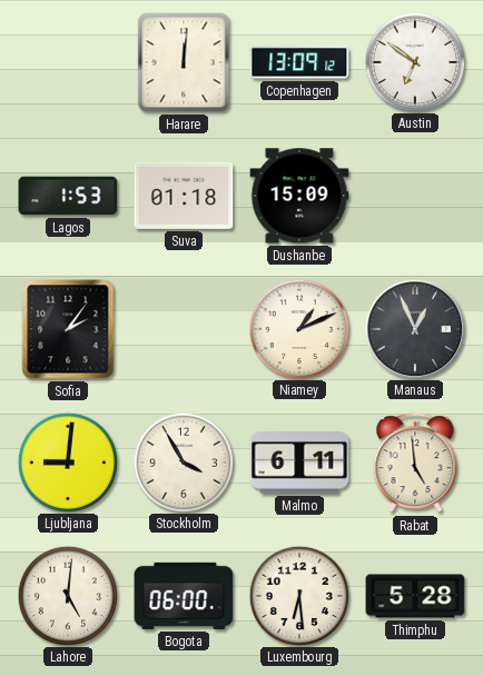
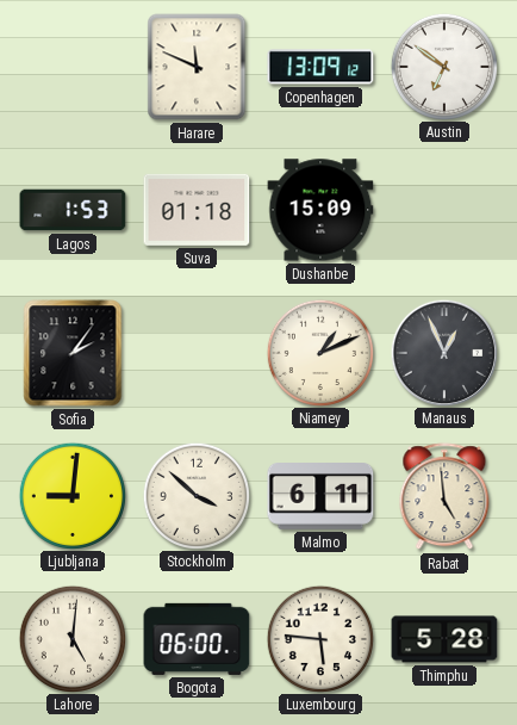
Harare: 12:01 -> 11:49 (197, 67)
Stockholm: 3:55 -> 3:52 (195, 495)
Luxembourg: 6:29 -> 5:46 (319, 638)
